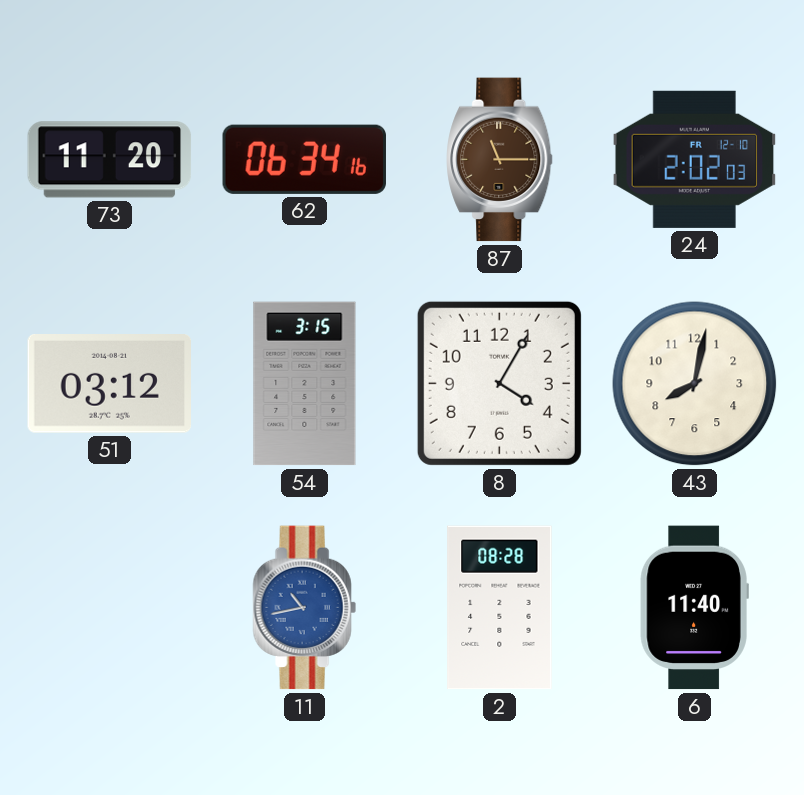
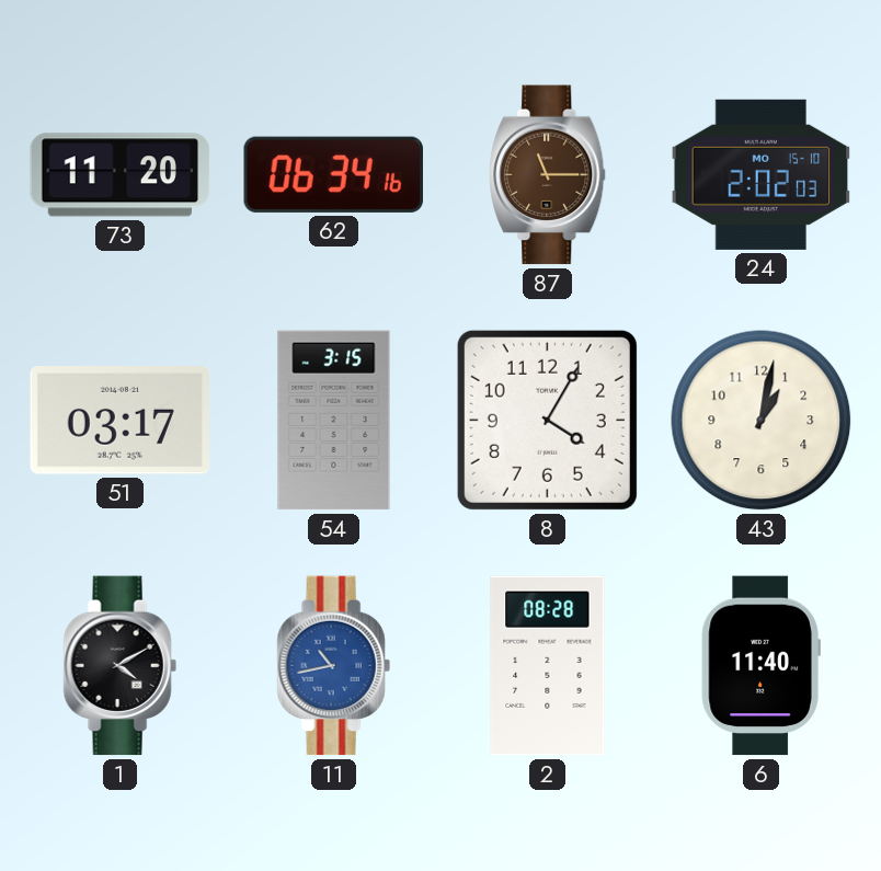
24 date: FR 12-10 -> MO 15-10 (762, 174)
51: 03:12 -> 03:17 (119, 421)
43: 8:02 -> 1:02 (762, 421)
1: none -> 4:10 (119, 666)
